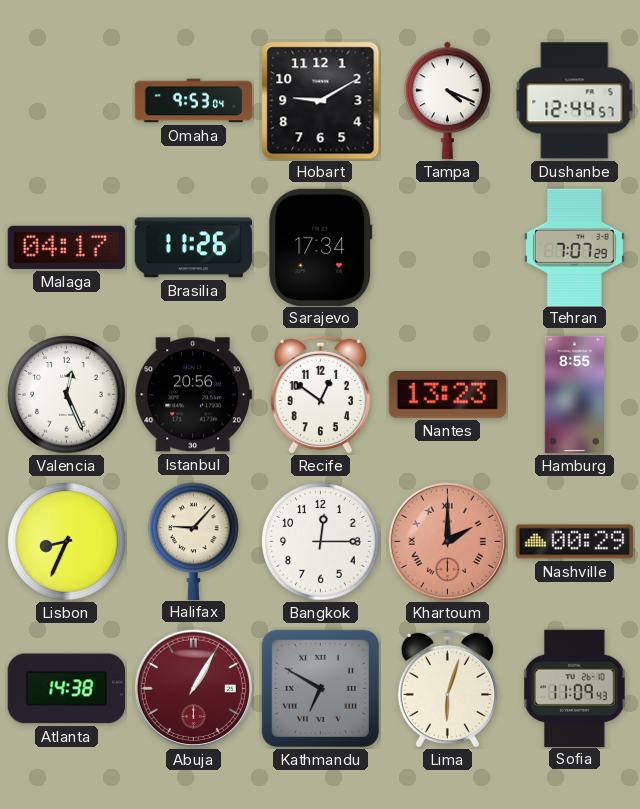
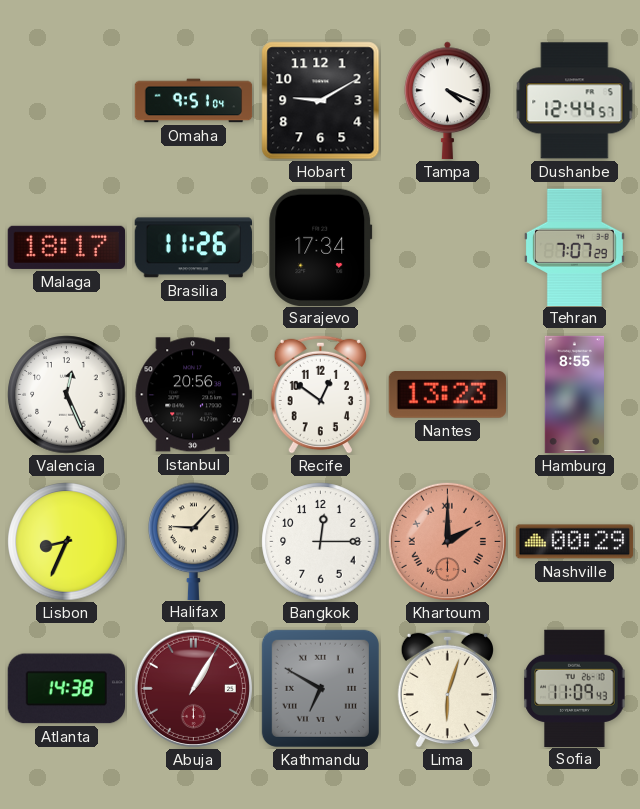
Omaha: 9:53 -> 9:51 (194, 101)
Malaga: 04:17 -> 18:17 (66, 247)
